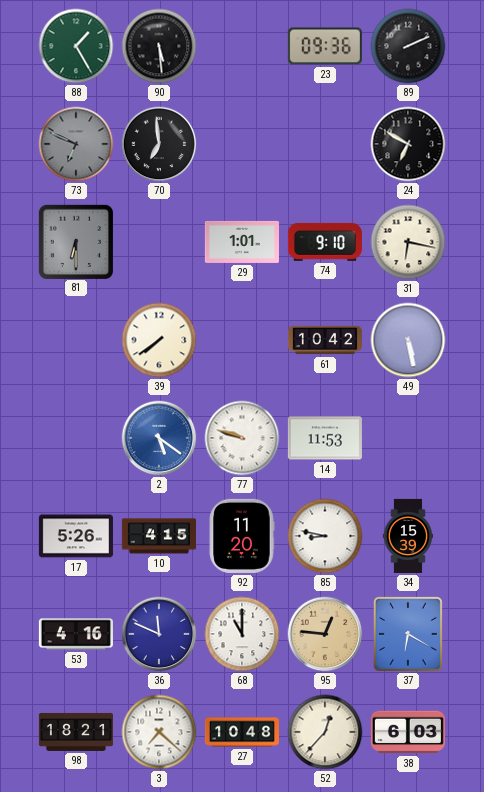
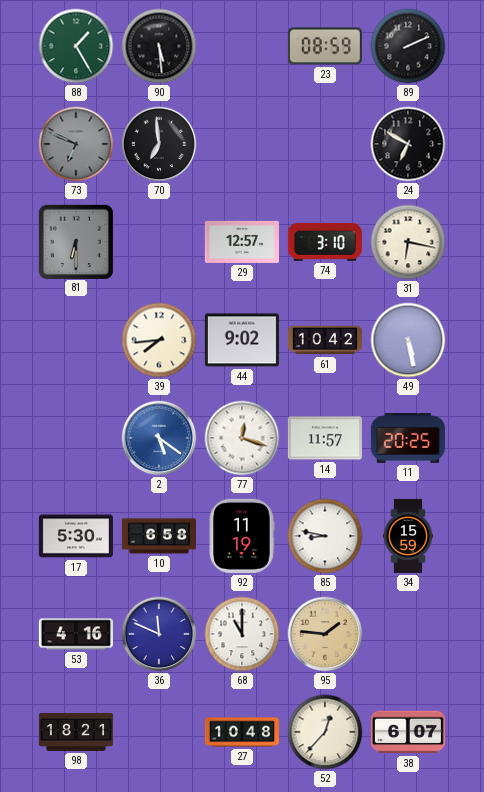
23: 09:36 -> 08:59 (325, 46)
29: 1:01 -> 12:57 (242, 242)
74: 9:10 -> 3:10 (325, 242)
39: 7:39 -> 7:44 (159, 340)
44: none -> 9:02 (242, 340)
77: 9:48 -> 12:18 (242, 438)
14: 11:53 -> 11:57 (325, 438)
11: none -> 20:25 (408, 439)
17: 5:26 -> 5:30 (76, 536)
10: 4:15 -> 6:58 (159, 536)
92: 11:20 -> 11:19 (242, 536)
34: 15:39 -> 15:59 (408, 536)
95: 12:46 -> 1:46 (325, 634)
37: 6:20 -> none (408, 634)
3: 7:22 -> none (159, 732)
38: 6:03 -> 6:07 (408, 732)
